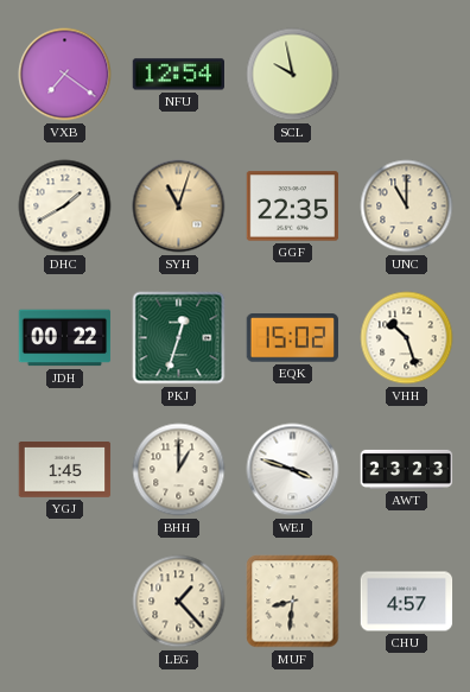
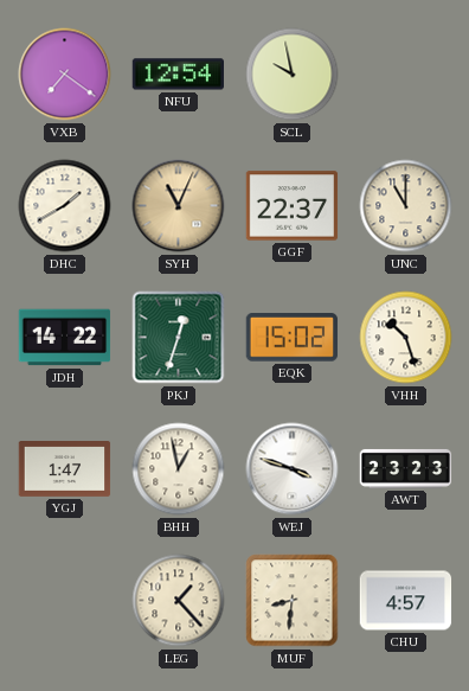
SYH: 11:03 -> 11:04 (179, 206)
GGF: 22:35 -> 22:37 (293, 206)
JDH: 00:22 -> 14:22 (65, 338)
YGJ: 1:45 -> 1:47 (65, 469)
BHH: 1:00 -> 12:58 (179, 469)
